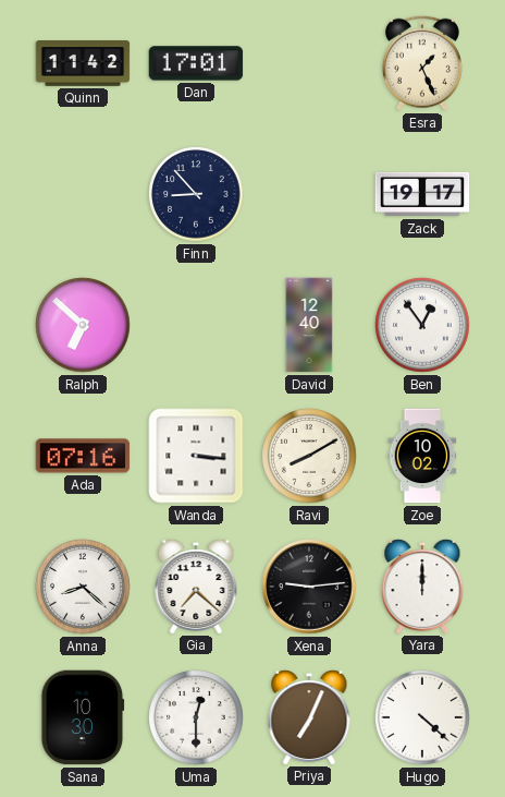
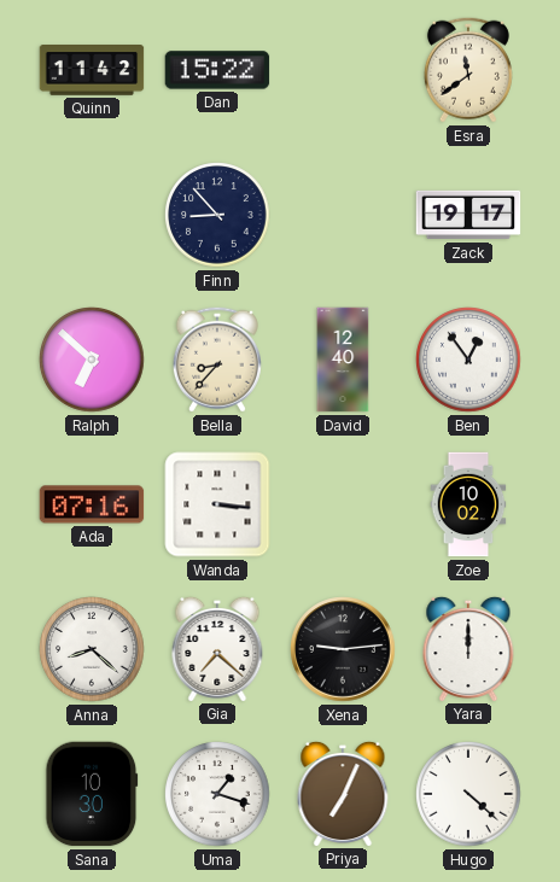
Dan: 17:01 -> 15:22 (217, 70)
Esra: 1:26 -> 11:39 (468, 70)
Bella: none -> 8:37 (217, 360)
Ravi: 8:10 -> none (309, 456)
Uma: 12:30 -> 1:18 (217, 794)
